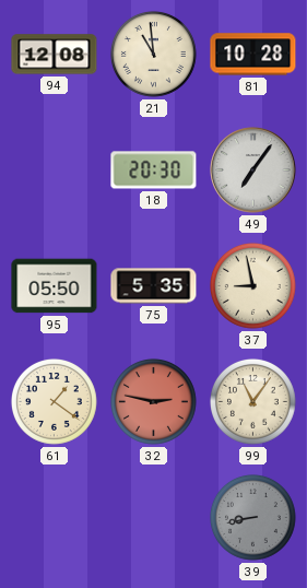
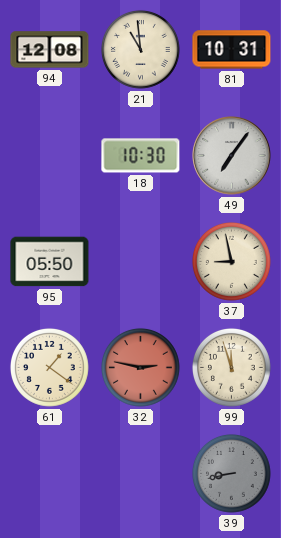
81: 10:28 -> 10:31 (232, 50)
18: 20:30 -> 10:30 (141, 156)
75: 5:35 -> none (154, 286)
99: 11:06 -> 11:57 (232, 368)
